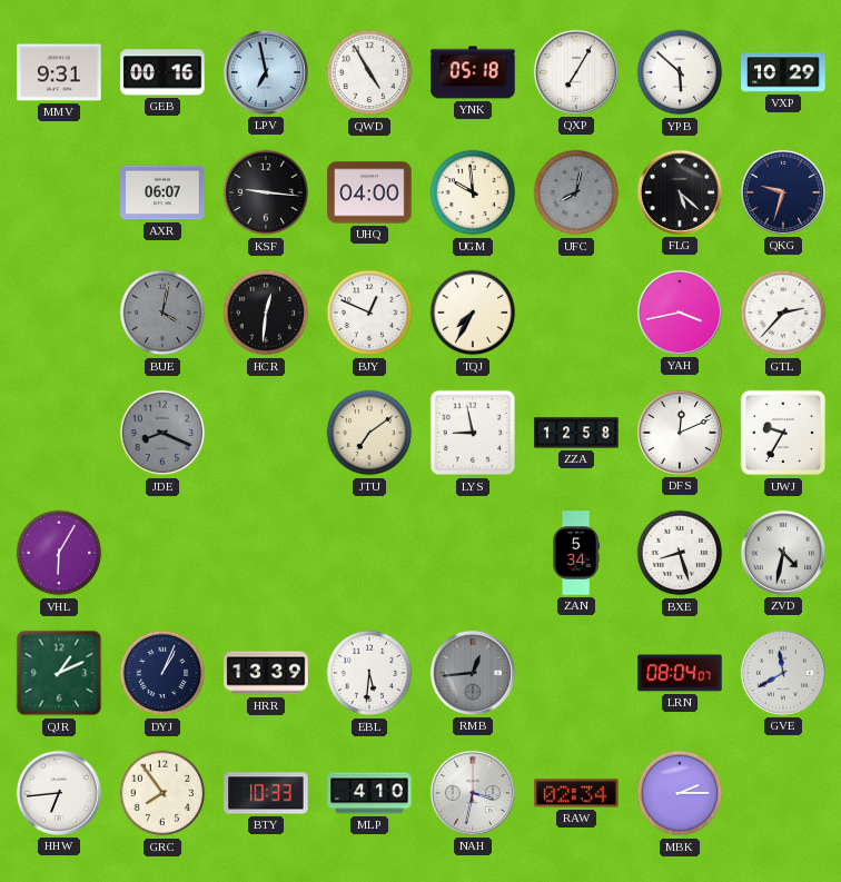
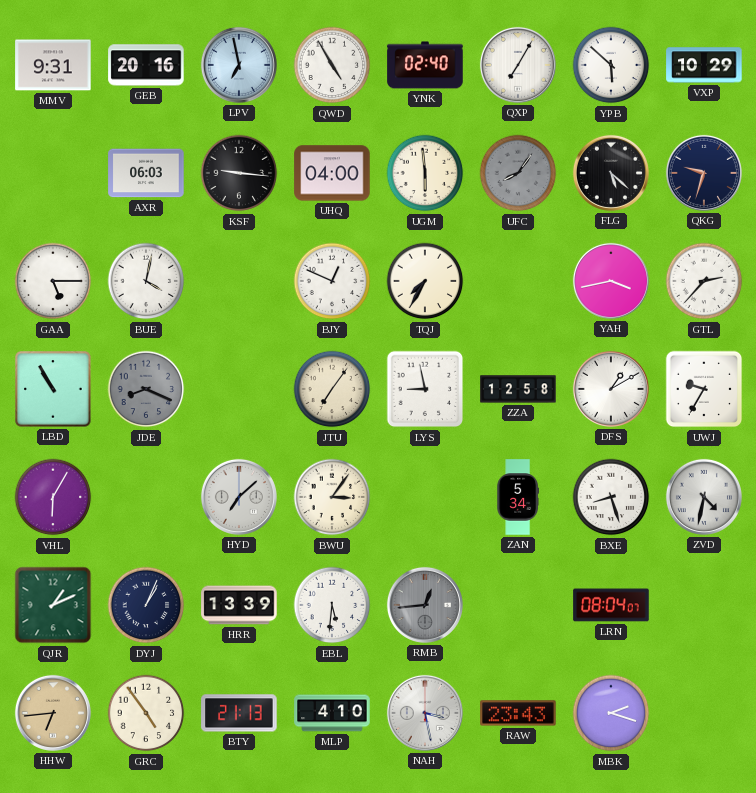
GEB: 00:16 -> 20:16 (146, 65)
YNK: 05:18 -> 02:40 (425, 65)
AXR: 06:07 -> 06:03 (146, 173)
UGM: 9:59 -> 5:59 (425, 173)
UFC: 8:02 -> 8:06 (518, 173)
GAA: none -> 5:15 (53, 281)
BUE dial: grey -> white (146, 281)
HCR: 12:31 -> none (266, 313)
LBD: none -> 10:55 (53, 389)
JTU: 7:09 -> 7:06 (332, 389)
DFS: 12:11 -> 1:10 (611, 389)
HYD: none -> 7:08 (239, 497)
BWU: none -> 3:06 (332, 497)
GVE: 11:40 -> none (783, 673)
HHW dial: white -> champagne (53, 713)
GRC: 7:54 -> 4:54 (146, 713)
BTY: 10:33 -> 21:13 (239, 713)
NAH: 3:32 -> 3:28 (425, 713)
RAW: 02:34 -> 23:43 (518, 713)
MBK: 2:15 -> 2:18 (611, 713)
